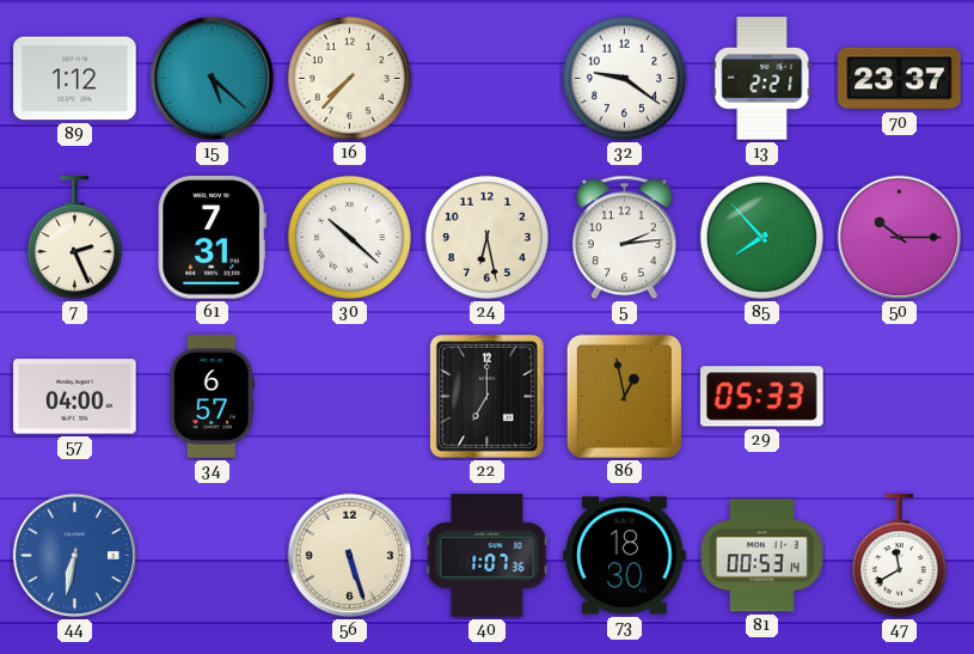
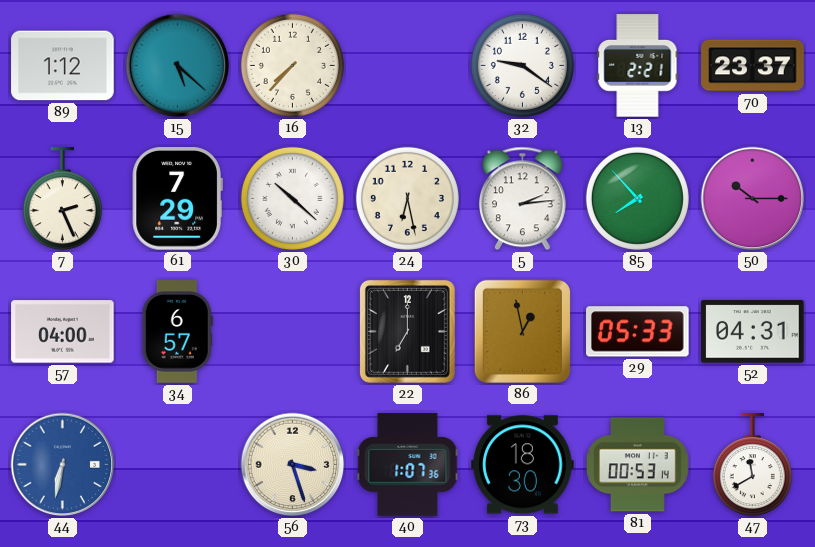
61: 7:31 -> 7:29 (177, 199)
52: none -> 04:31 (753, 332)
56: 5:27 -> 3:27 (293, 465)
